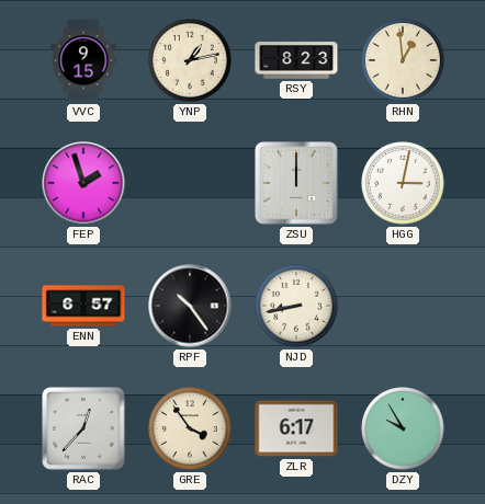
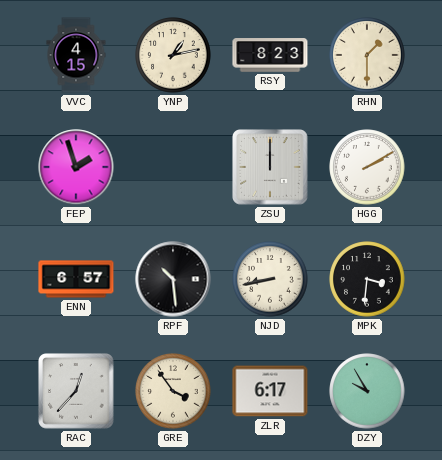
VVC: 9:15 -> 4:15 (76, 55)
RHN: 12:59 -> 1:30 (367, 55)
HGG: 3:02 -> 2:10 (367, 167)
RPF: 10:24 -> 10:29 (173, 279)
MPK: none -> 3:31 (367, 279)
